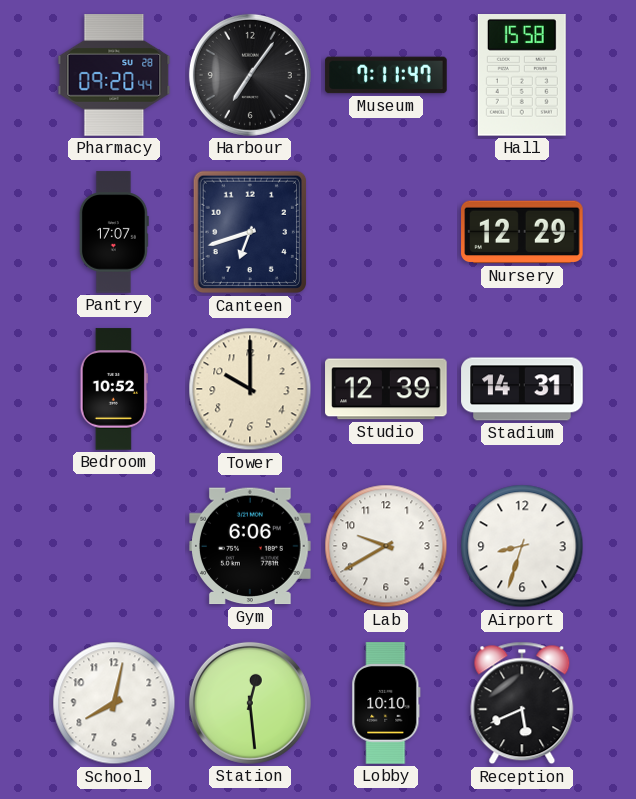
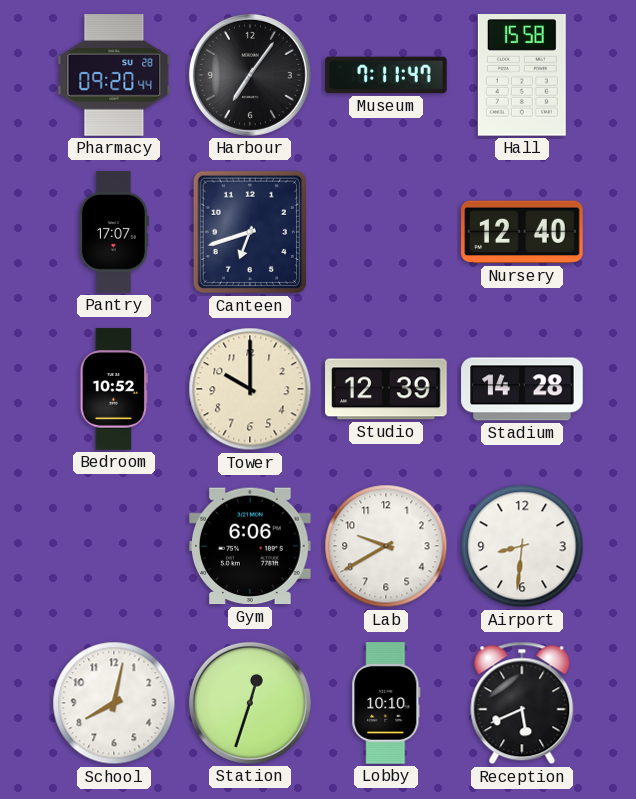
Nursery: 12:29 -> 12:40 (522, 232)
Stadium: 14:31 -> 14:28 (522, 389)
Airport: 8:33 -> 8:31 (522, 546)
Station: 12:29 -> 12:33 (250, 703)
